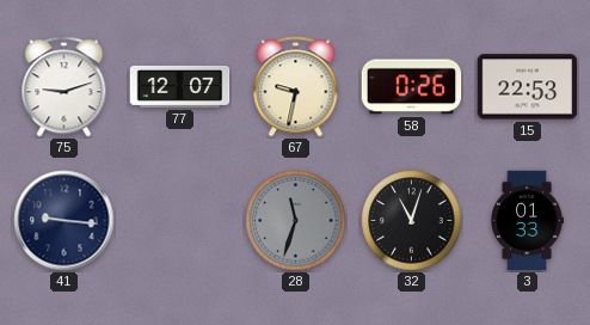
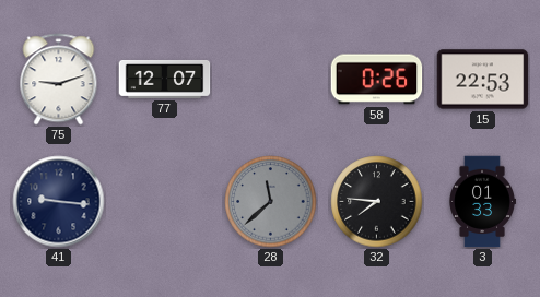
67: 9:32 -> none (296, 87)
28: 11:33 -> 11:38 (271, 202)
32: 11:03 -> 7:46 (377, 202)
